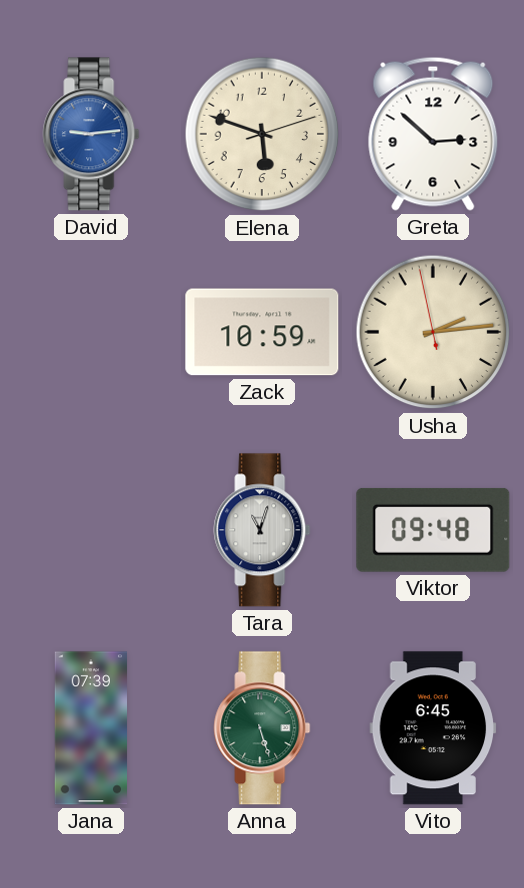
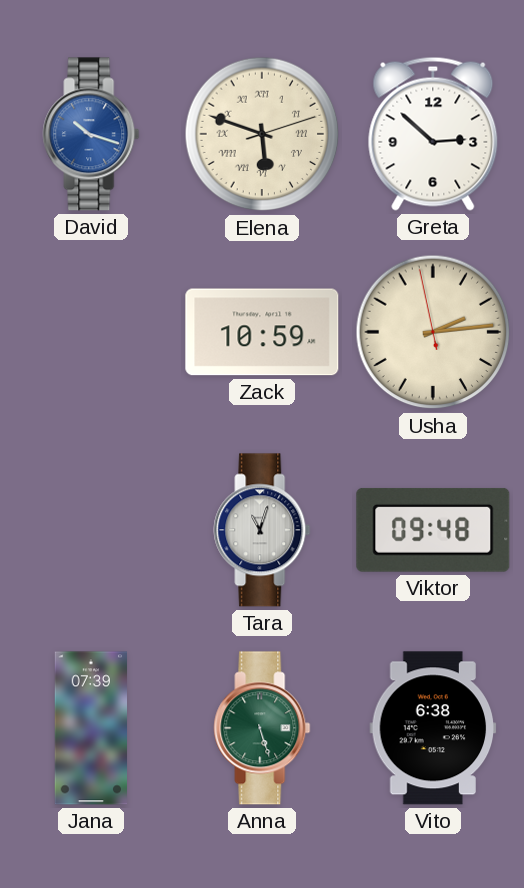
David: 9:14 -> 10:18 (91, 134)
Elena numerals: Arabic -> Roman (262, 134)
Vito: 6:45 -> 6:38 (433, 728)
